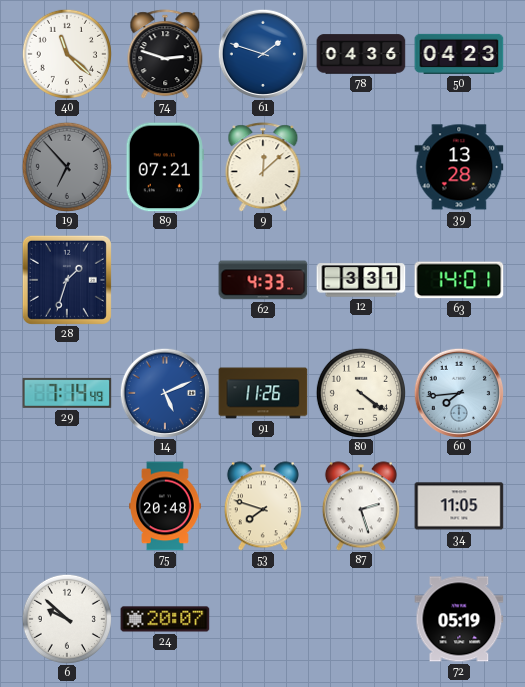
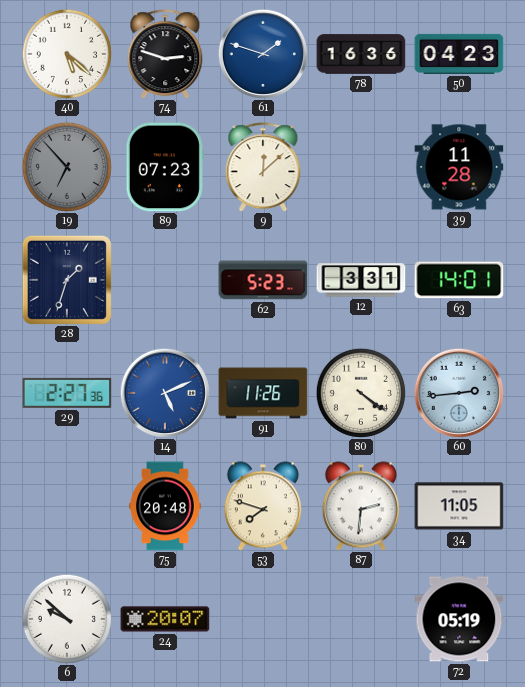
40: 11:22 -> 5:22 (67, 54)
78: 04:36 -> 16:36 (361, 54)
89: 07:21 -> 07:23 (165, 167)
39: 13:28 -> 11:28 (459, 167)
62: 4:33 -> 5:23 (263, 280)
29: 7:14 -> 2:27 (67, 393)
60: 7:44 -> 2:44 (459, 393)
87: 2:27 -> 2:31 (361, 506)
